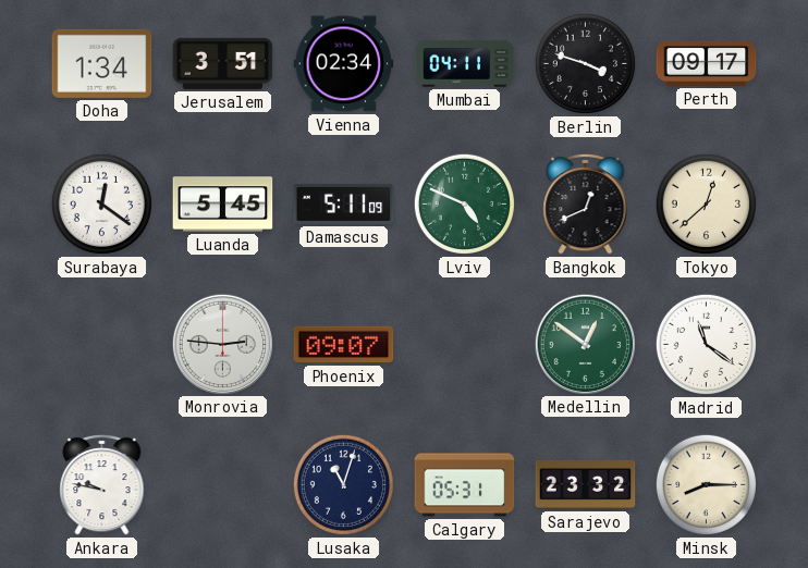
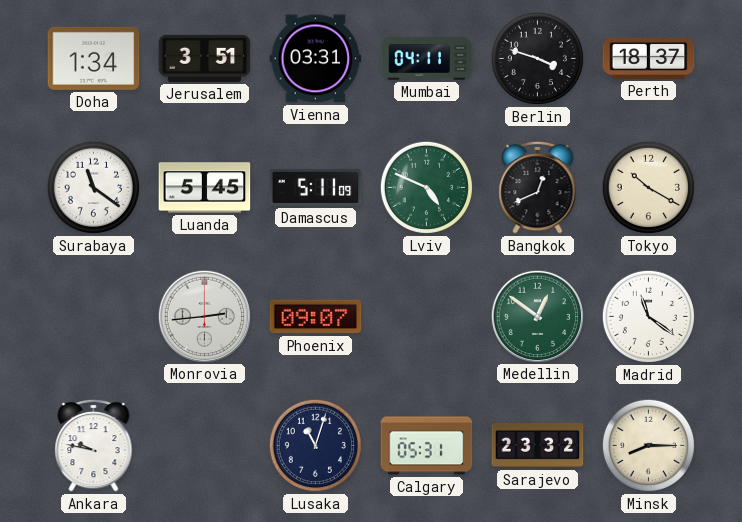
Vienna: 02:34 -> 03:31 (316, 59)
Perth: 09:17 -> 18:37 (649, 58)
Surabaya: 12:21 -> 11:21 (93, 187)
Tokyo: 12:38 -> 10:20 (648, 187)
Monrovia: 2:46 -> 2:44 (204, 316)
